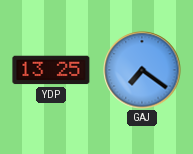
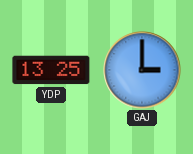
GAJ: 7:21 -> 3:00 (142, 70)
